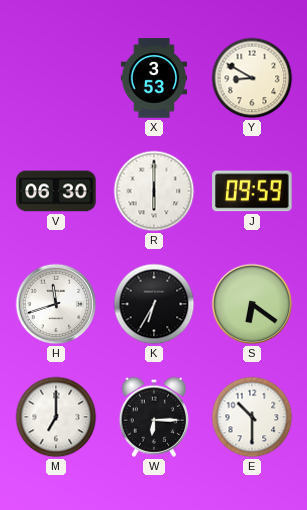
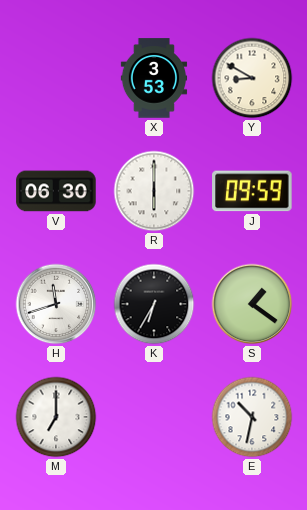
S: 6:21 -> 1:21 (252, 304)
W: 6:15 -> none (153, 417)
E: 10:30 -> 10:32 (252, 417)
